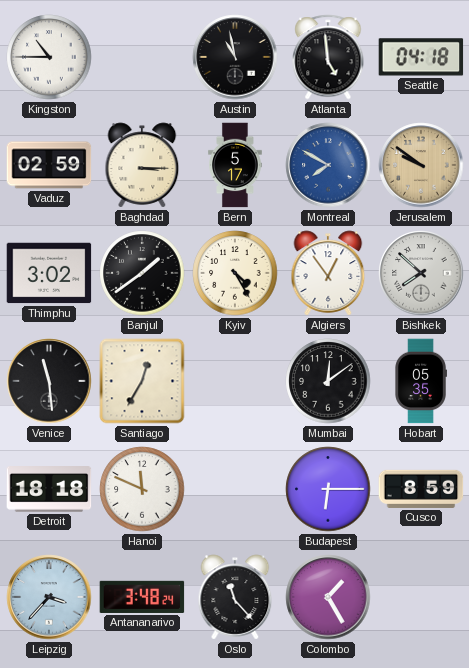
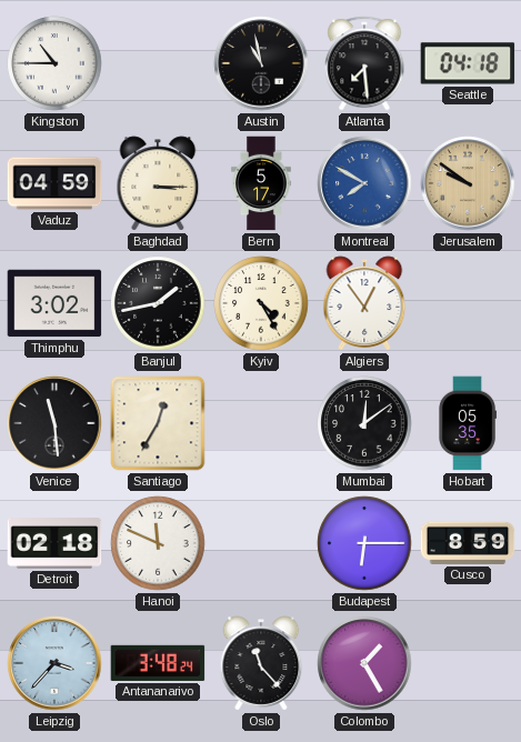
Atlanta: 4:59 -> 7:29 (364, 63)
Vaduz: 02:59 -> 04:59 (54, 183)
Banjul: 1:39 -> 1:43 (158, 303)
Bishkek: 7:52 -> none (421, 273)
Detroit: 18:18 -> 02:18 (54, 543)
